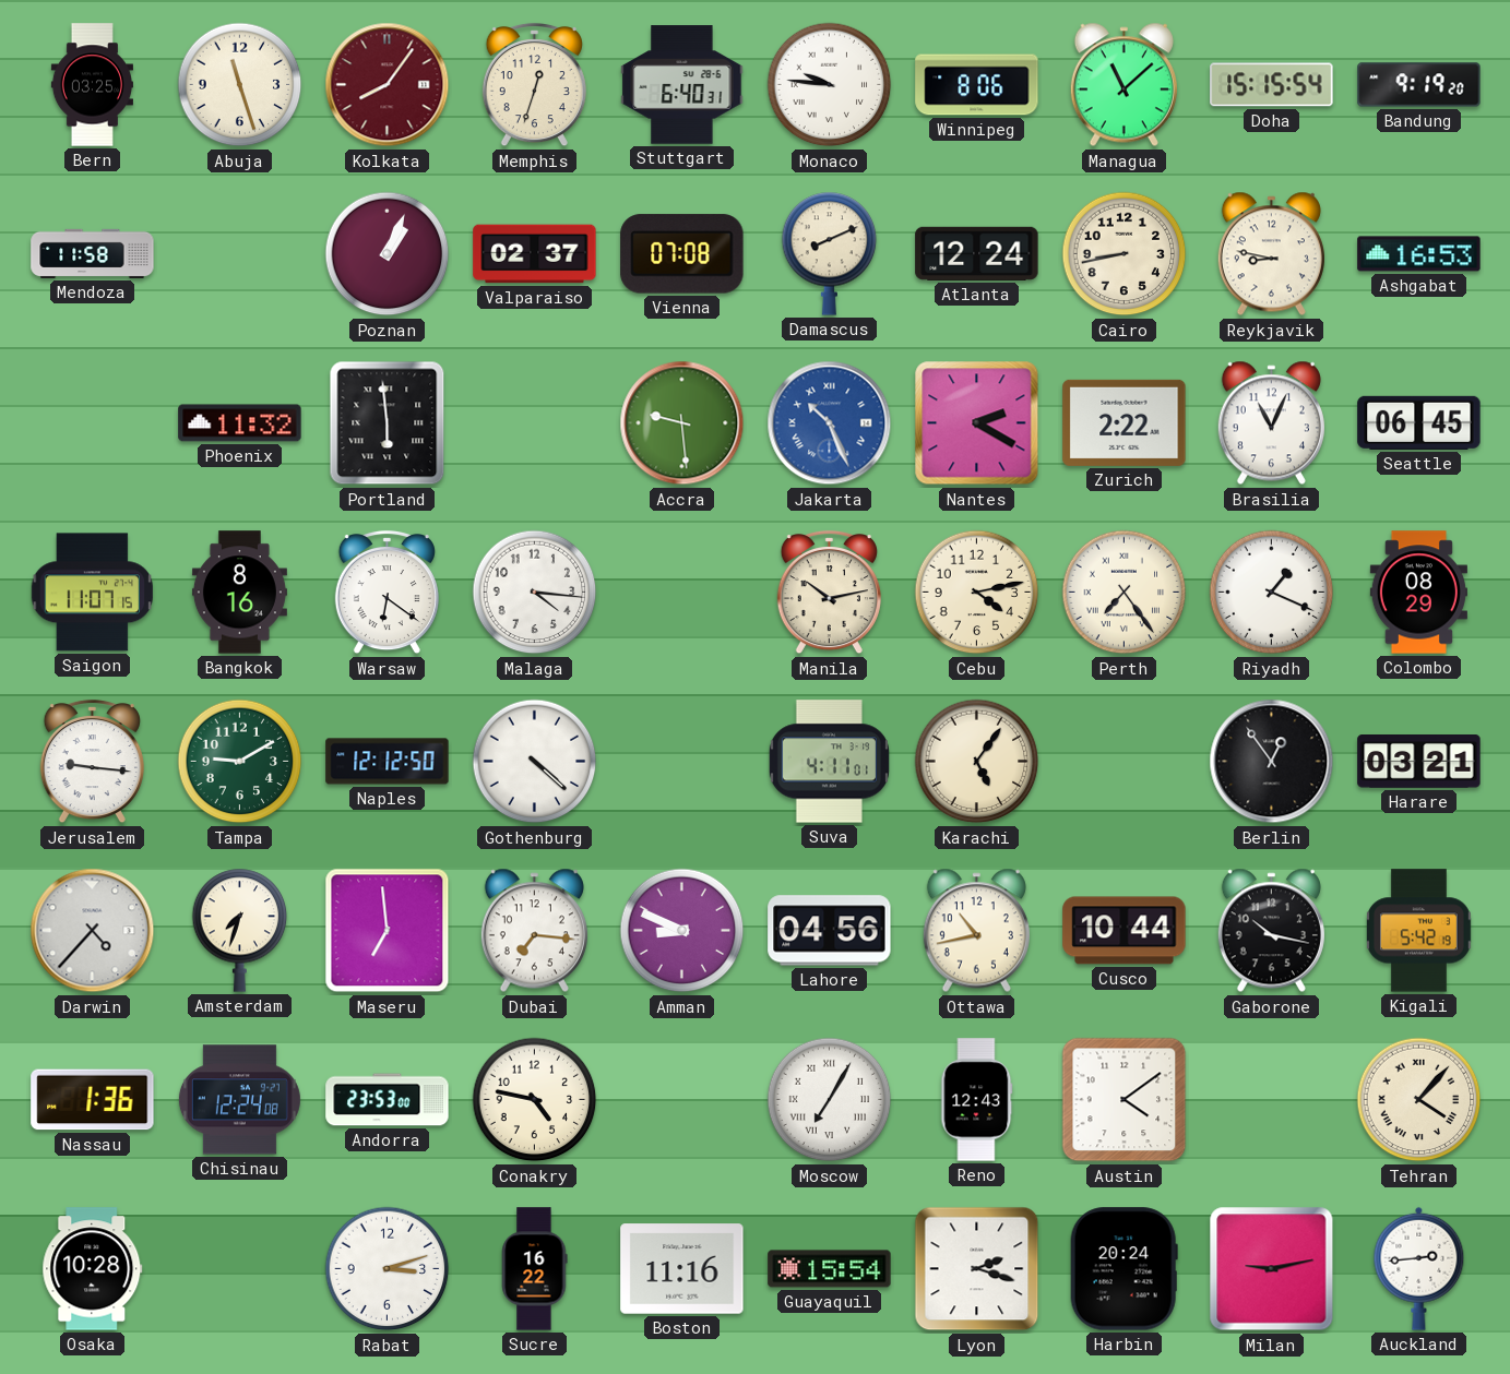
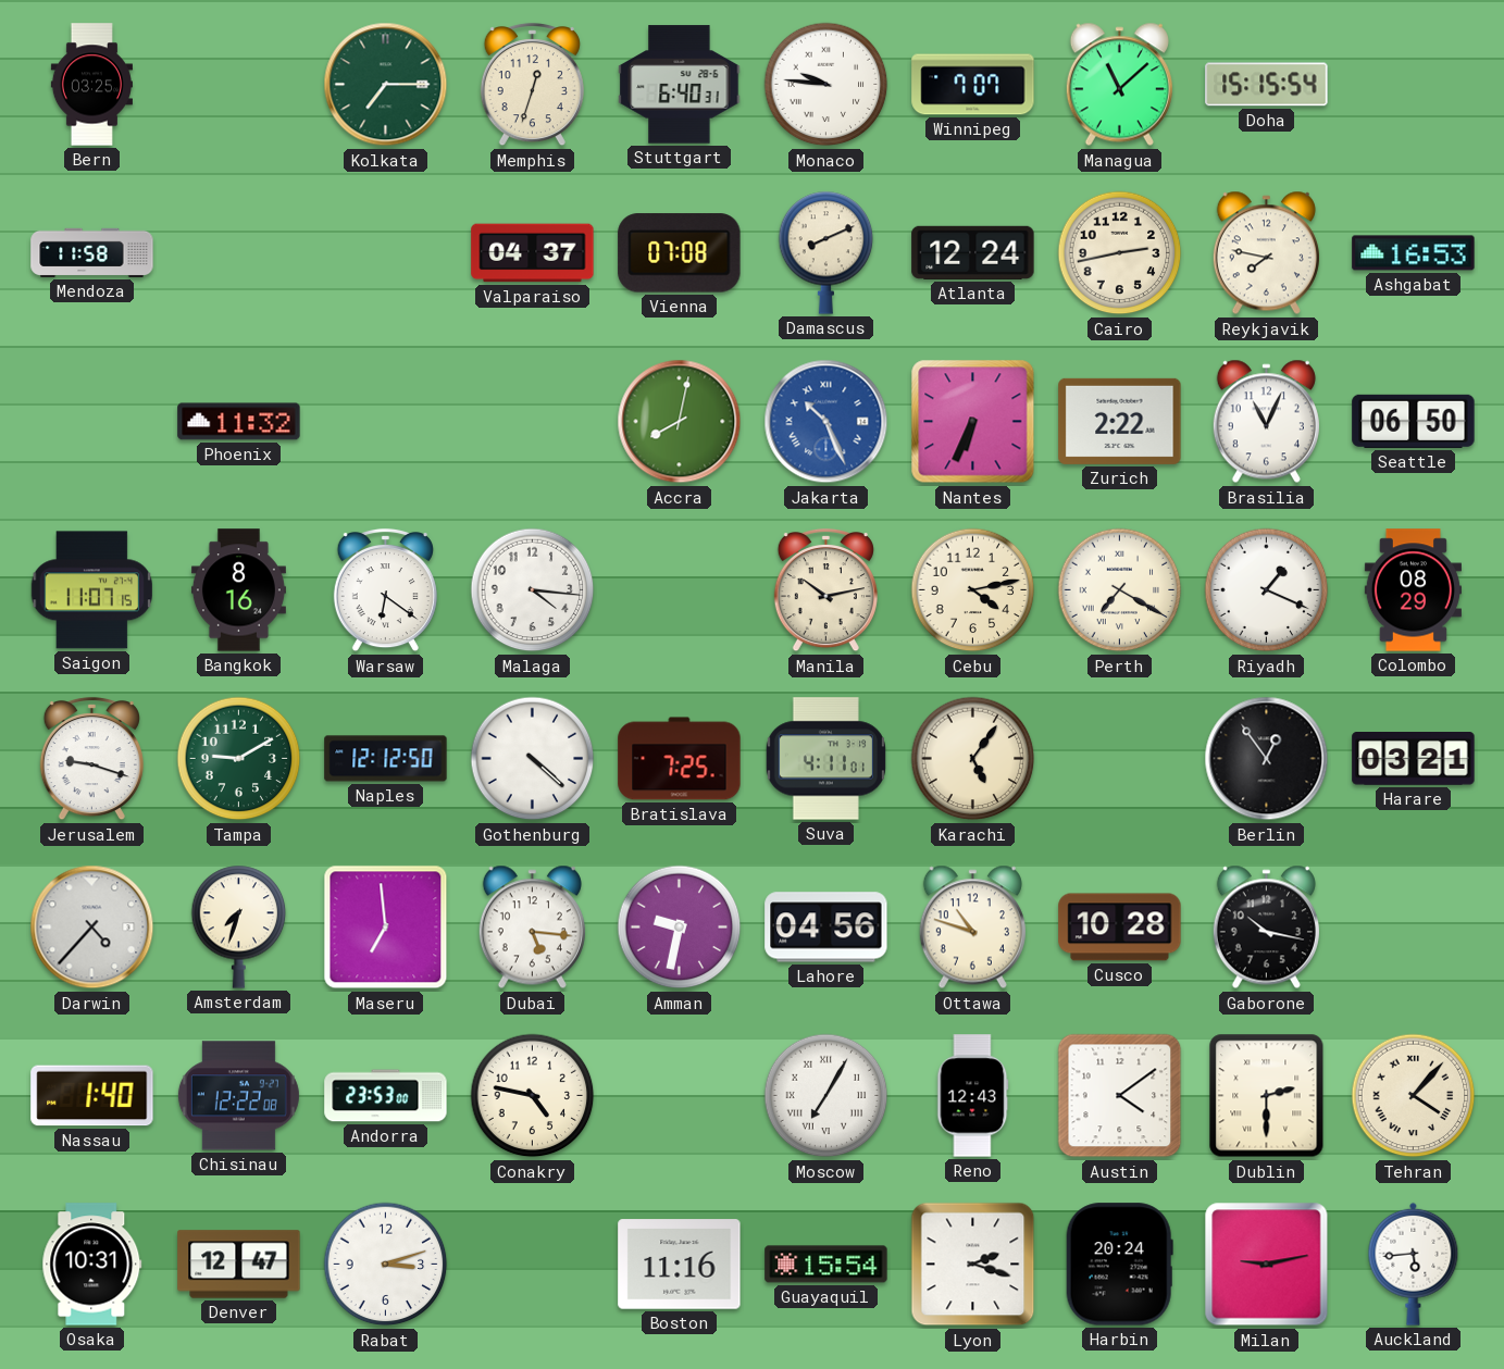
Abuja: 11:27 -> none (240, 85)
Kolkata: 8:06 -> 7:15 (386, 85)
Kolkata dial: burgundy -> green (386, 85)
Winnipeg: 8:06 -> 7:07 (973, 85)
Bandung: 9:19 -> none (1419, 85)
Poznan: 1:04 -> none (388, 254)
Valparaiso: 02:37 -> 04:37 (533, 253)
Cairo: 8:43 -> 2:43 (1120, 253)
Reykjavik: 8:47 -> 7:47 (1266, 253)
Portland: 5:59 -> none (388, 423)
Accra: 9:29 -> 8:02 (680, 422)
Nantes: 2:20 -> 6:34 (973, 422)
Seattle: 06:45 -> 06:50 (1414, 421)
Perth: 7:24 -> 7:20 (1120, 590)
Jerusalem: 9:16 -> 9:18 (91, 759)
Bratislava: none -> 7:25 (680, 759)
Dubai: 7:16 -> 5:16 (532, 928)
Amman: 8:49 -> 9:32 (680, 928)
Ottawa: 10:43 -> 10:48 (972, 928)
Cusco: 10:44 -> 10:28 (1120, 928)
Kigali: 5:42 -> none (1418, 931)
Nassau: 1:36 -> 1:40 (92, 1096)
Chisinau: 12:24 -> 12:22 (238, 1096)
Dublin: none -> 2:30 (1267, 1096)
Osaka: 10:28 -> 10:31 (92, 1265)
Denver: none -> 12:47 (239, 1265)
Sucre: 16:22 -> none (535, 1269)
Auckland: 2:44 -> 5:44 (1414, 1264)
